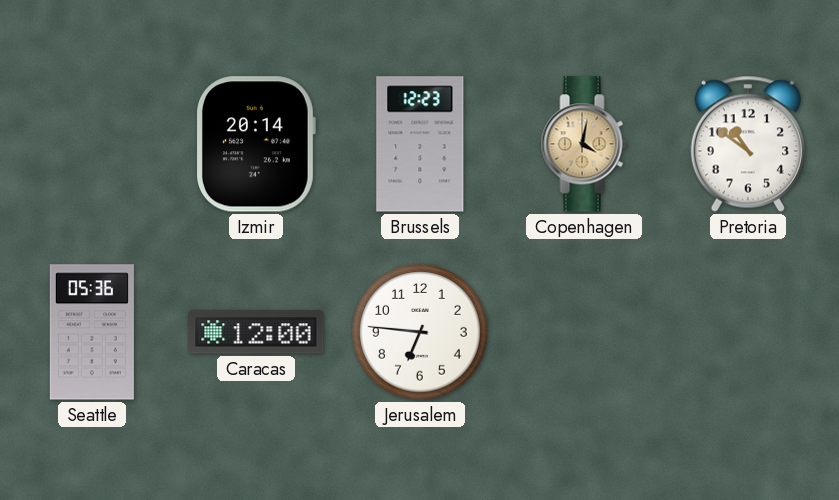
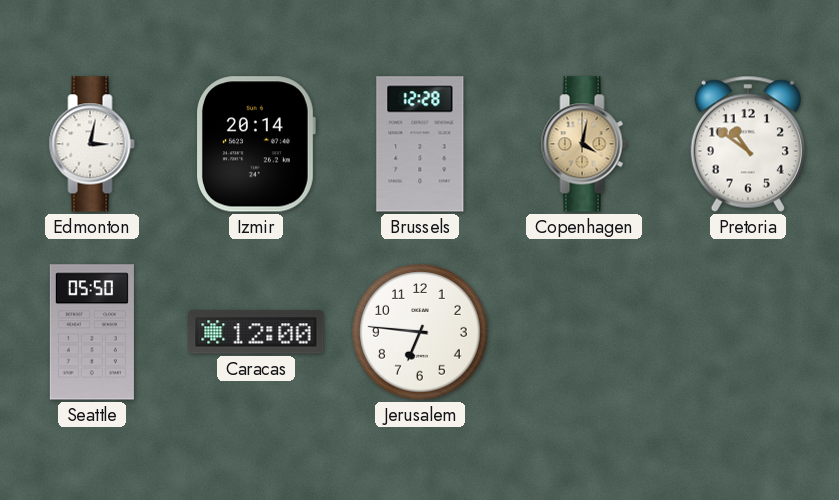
Edmonton: none -> 3:02 (92, 144)
Brussels: 12:23 -> 12:28 (420, 144)
Seattle: 05:36 -> 05:50 (92, 332)
